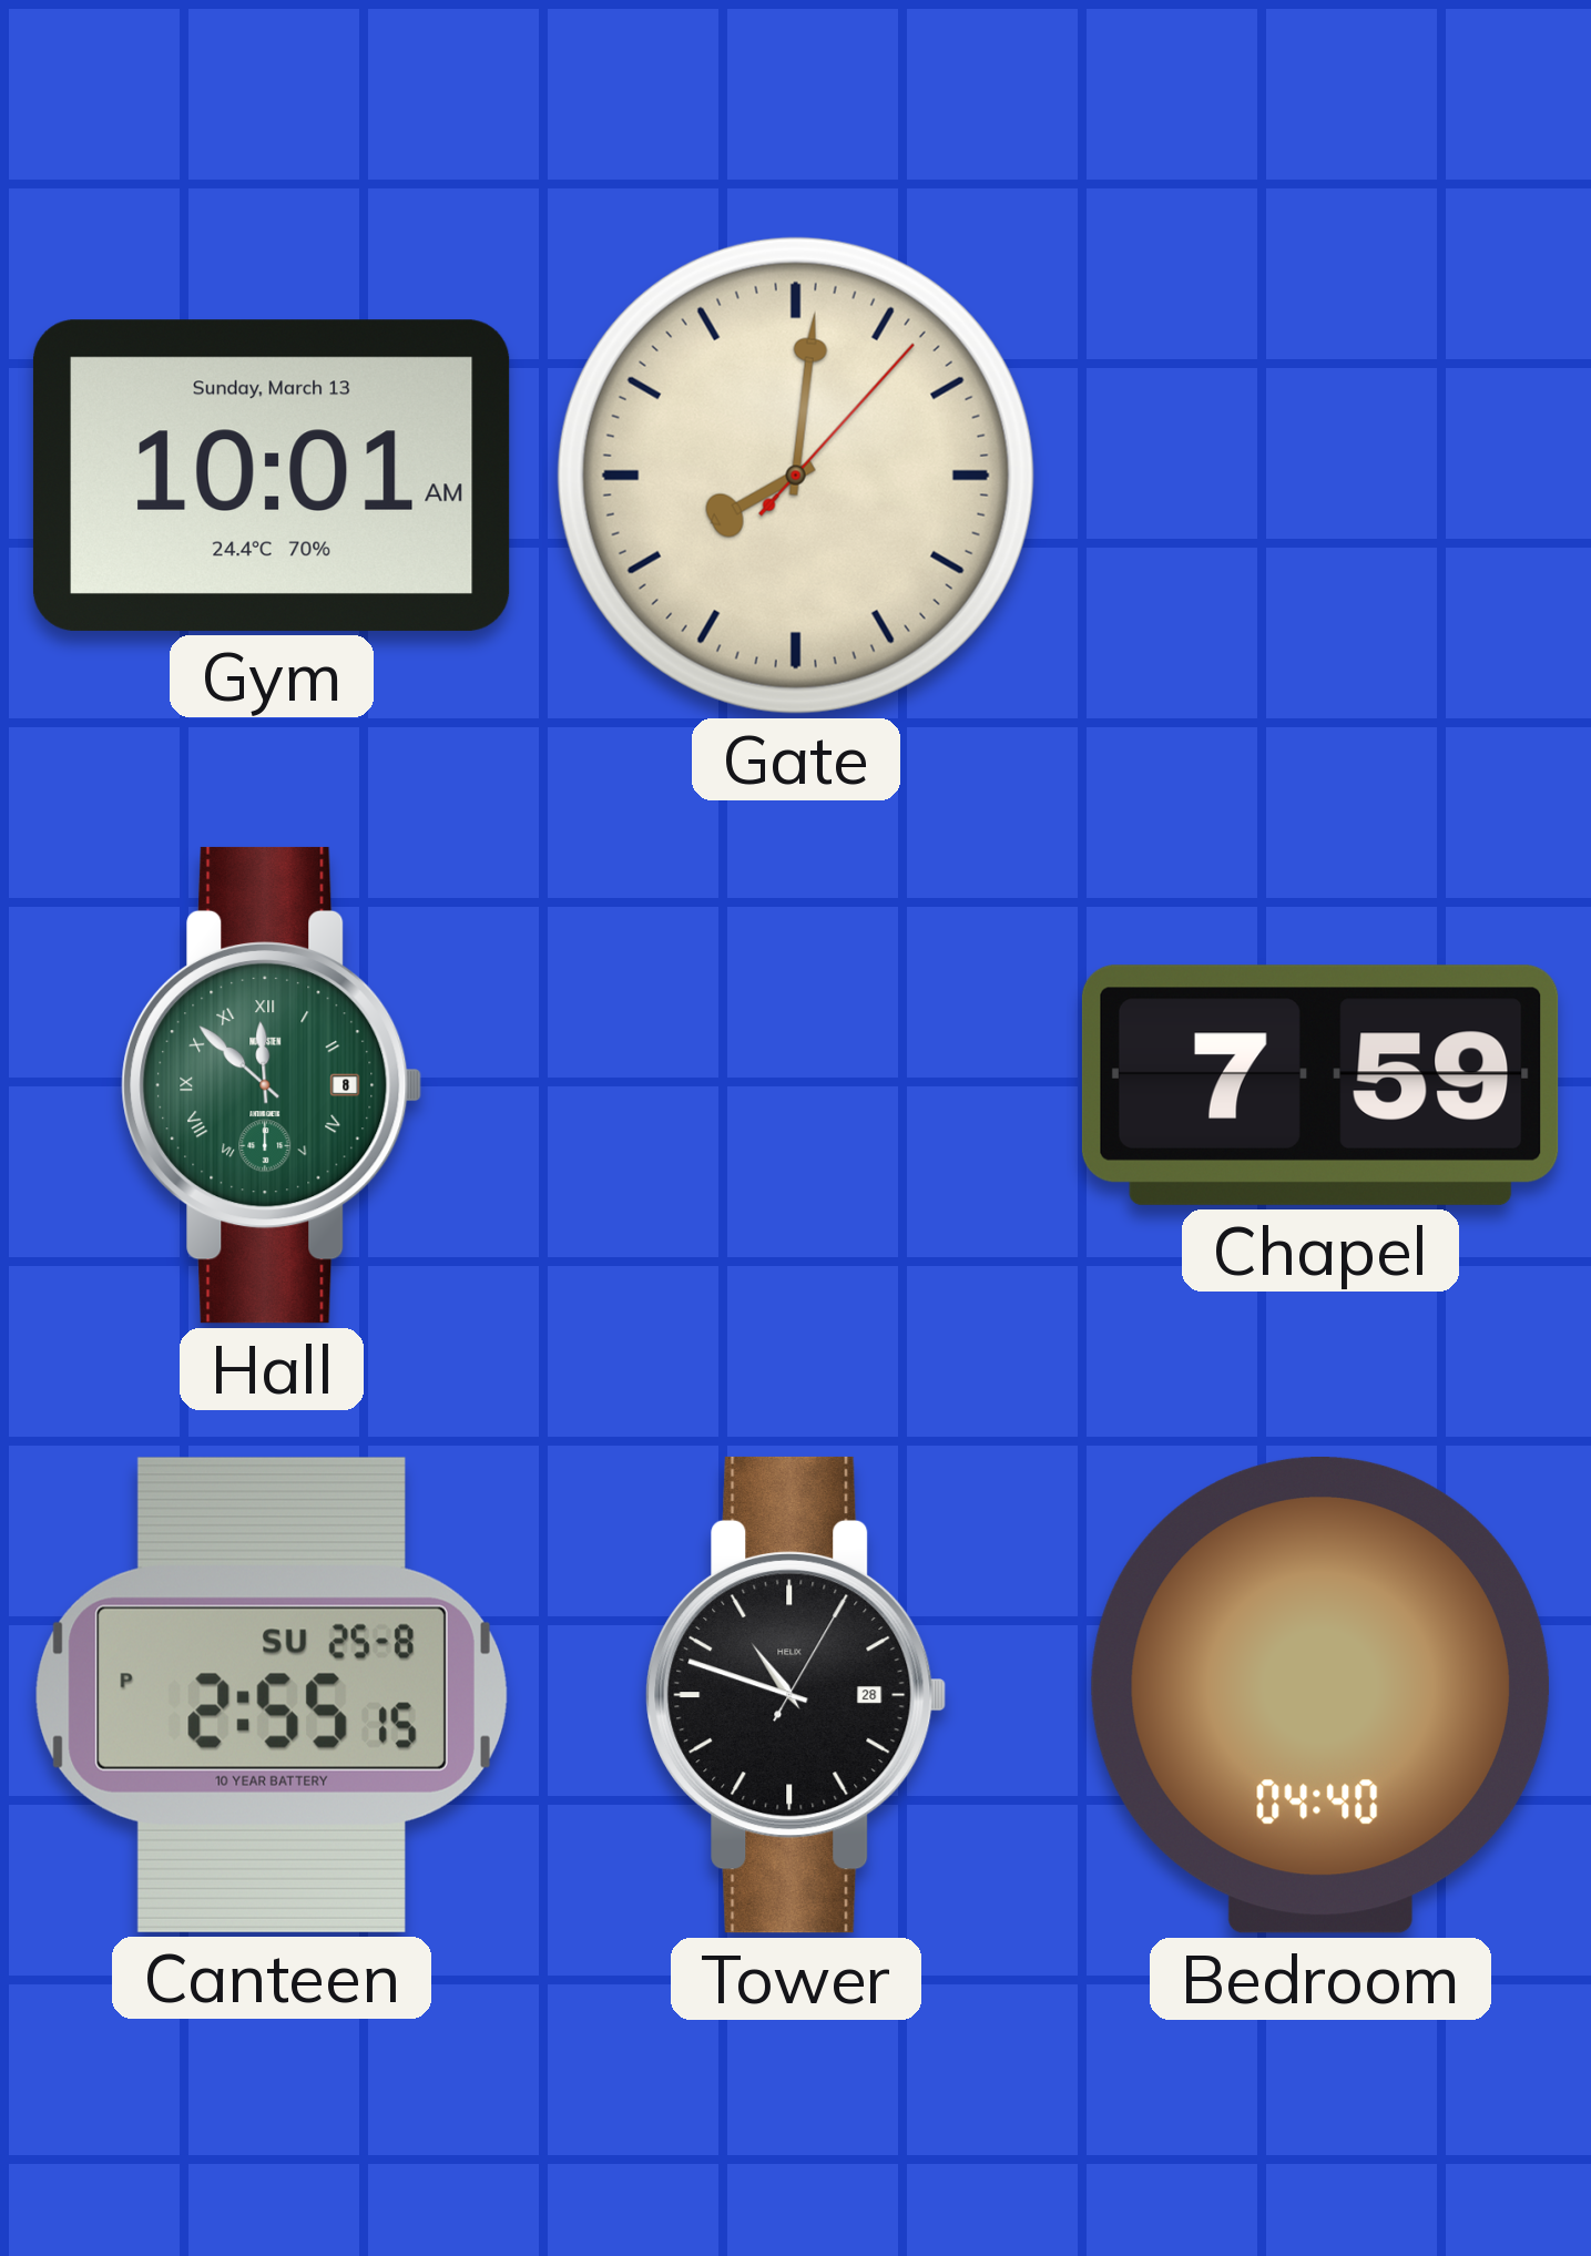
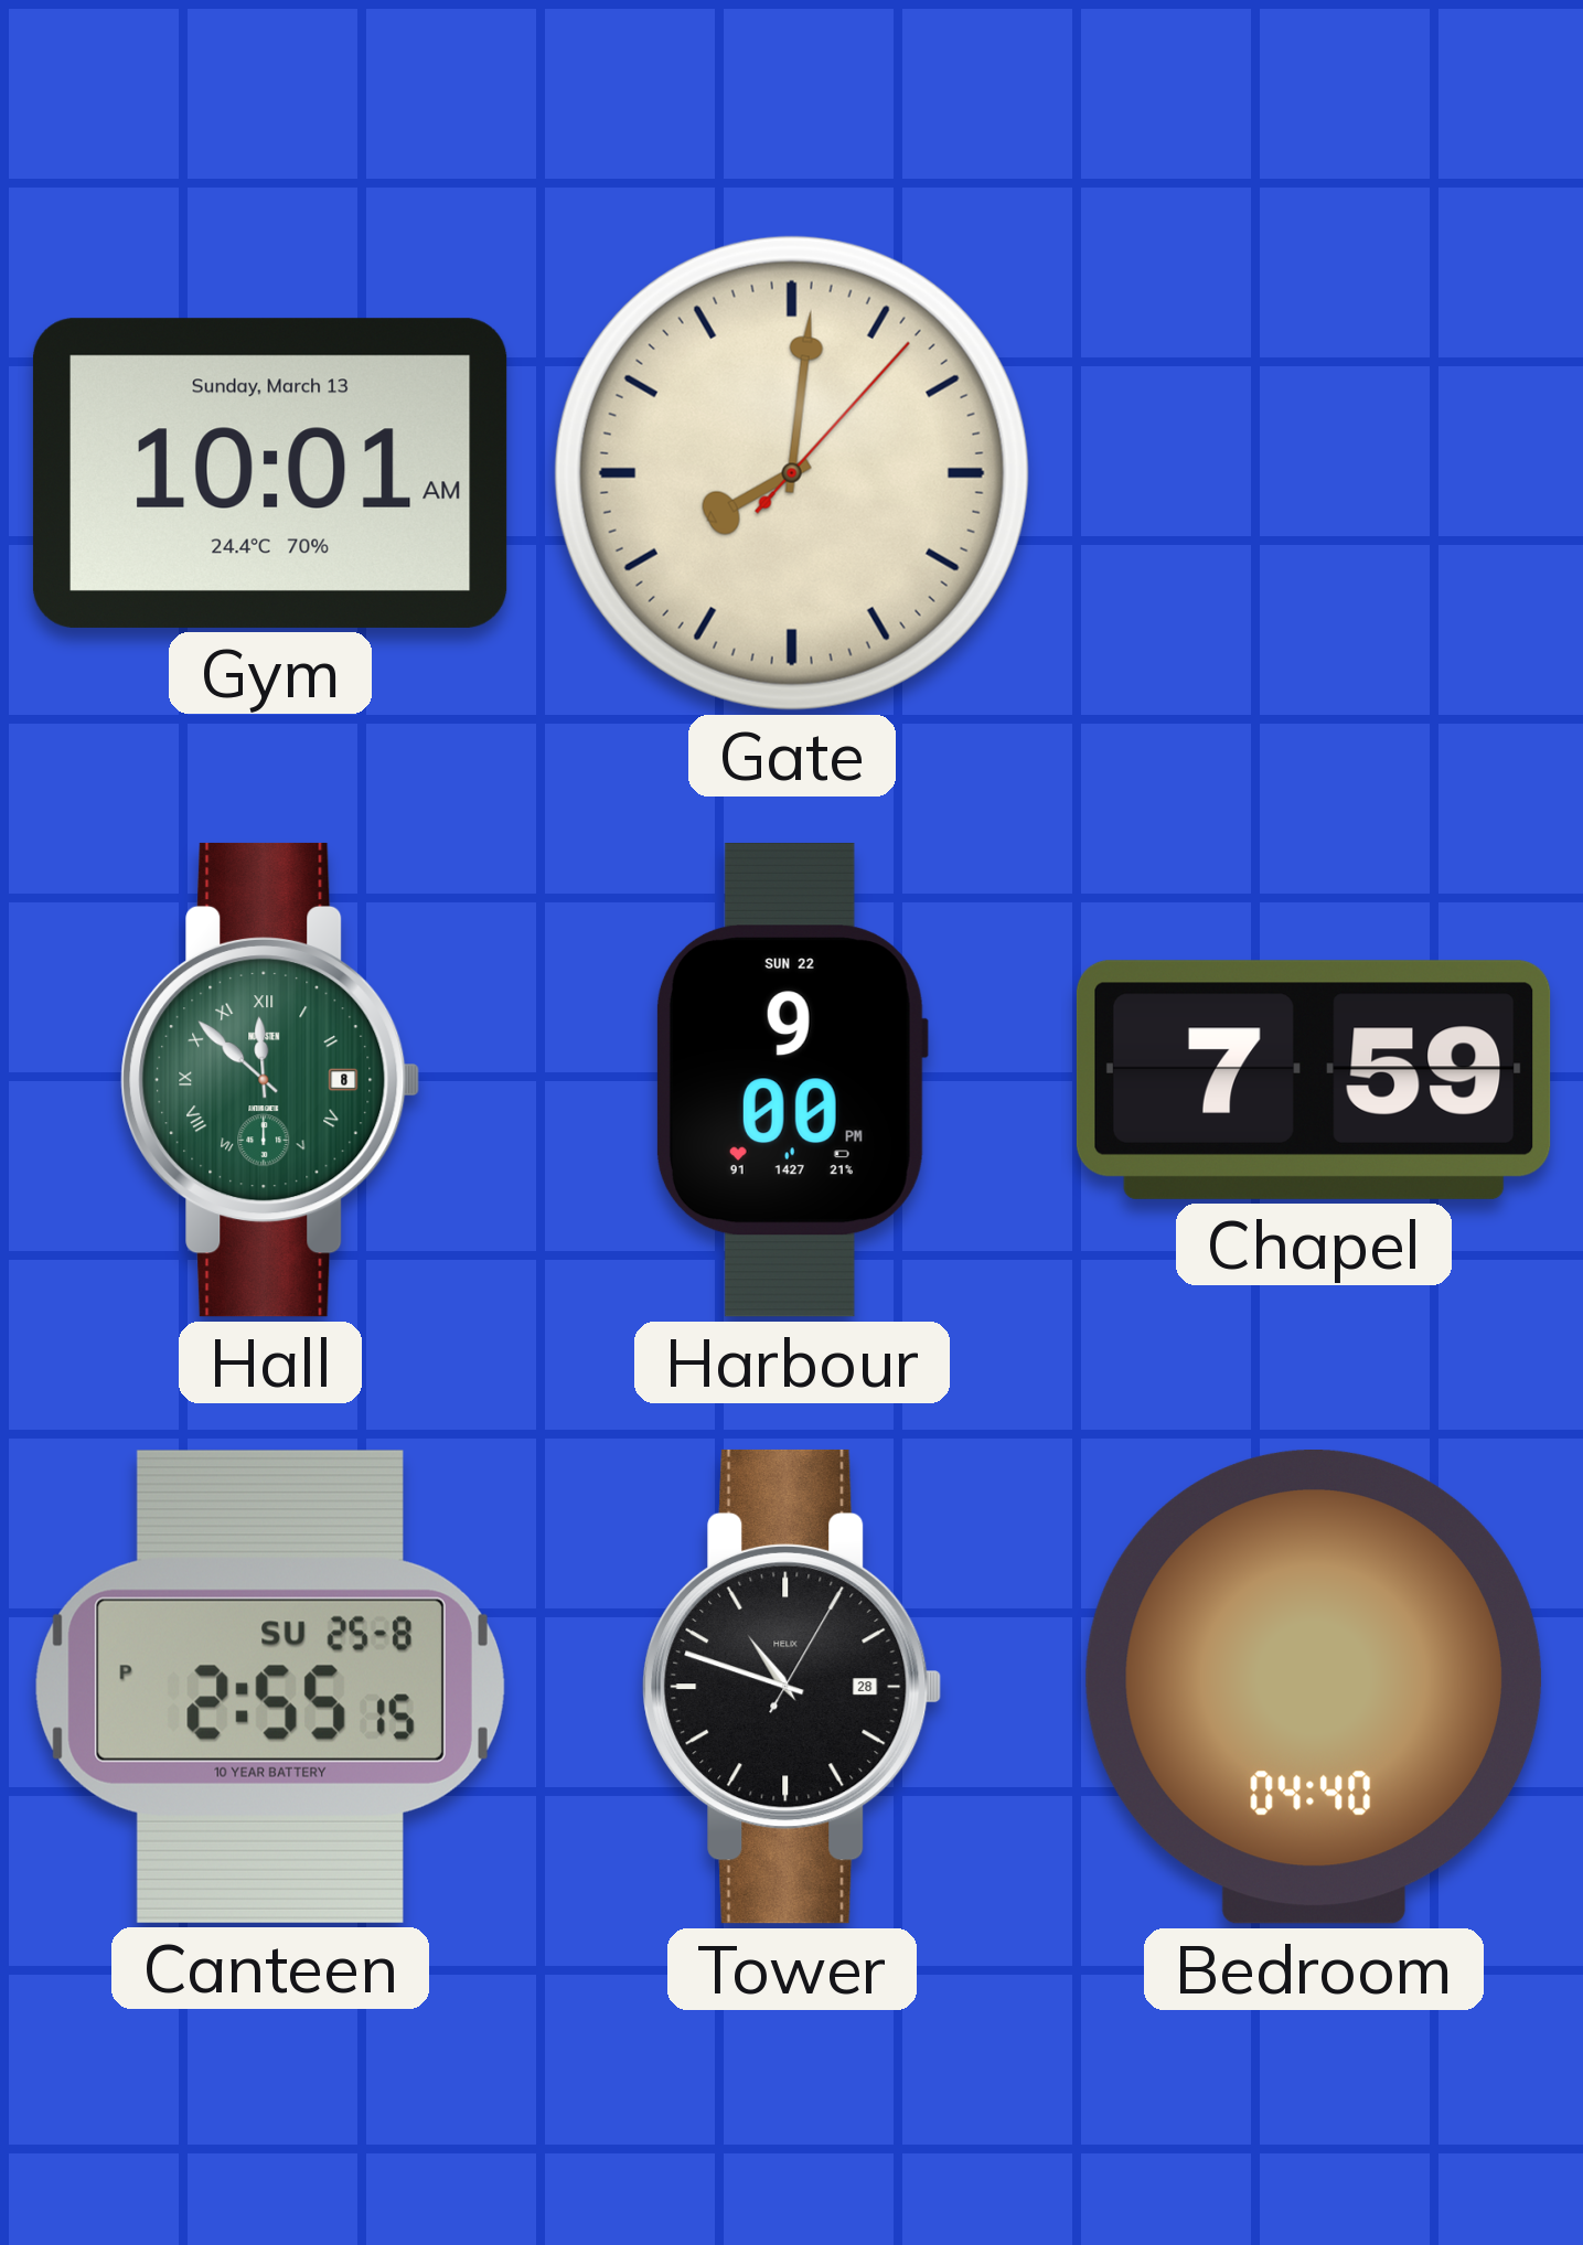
Harbour: none -> 9:00 (791, 1081)
